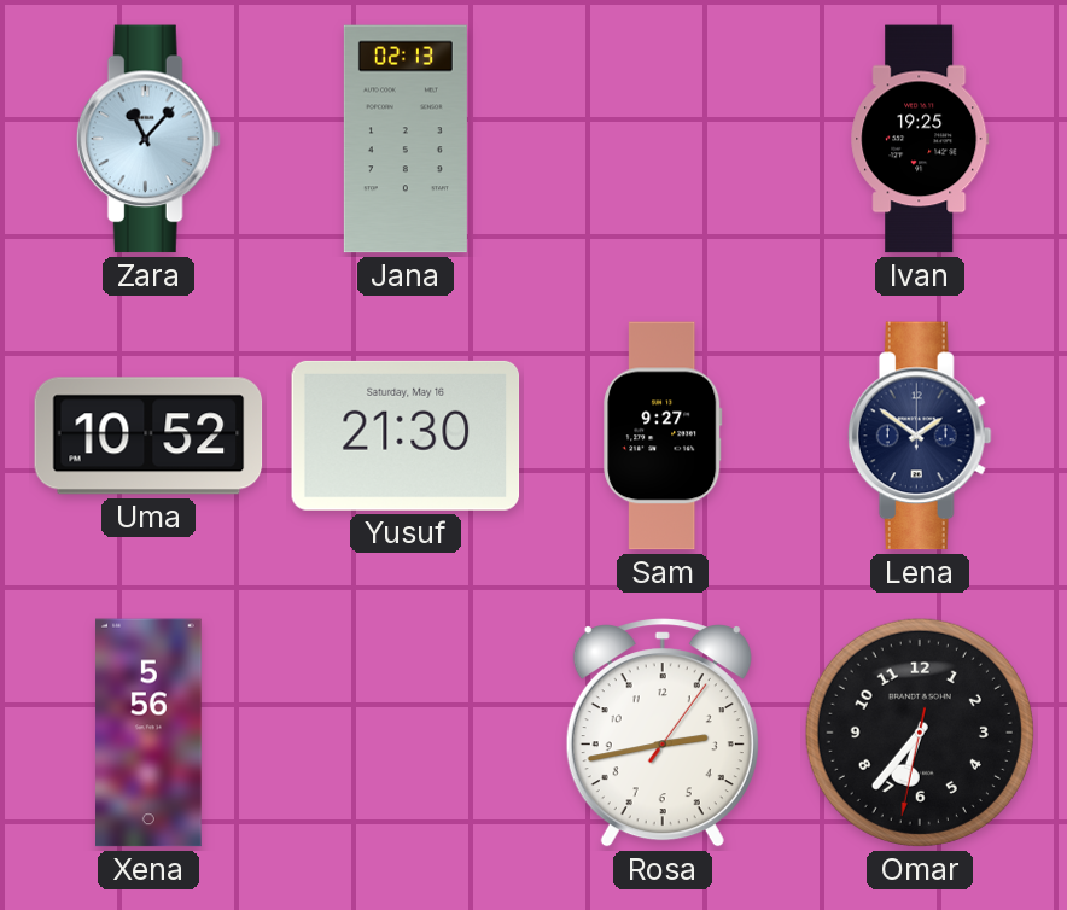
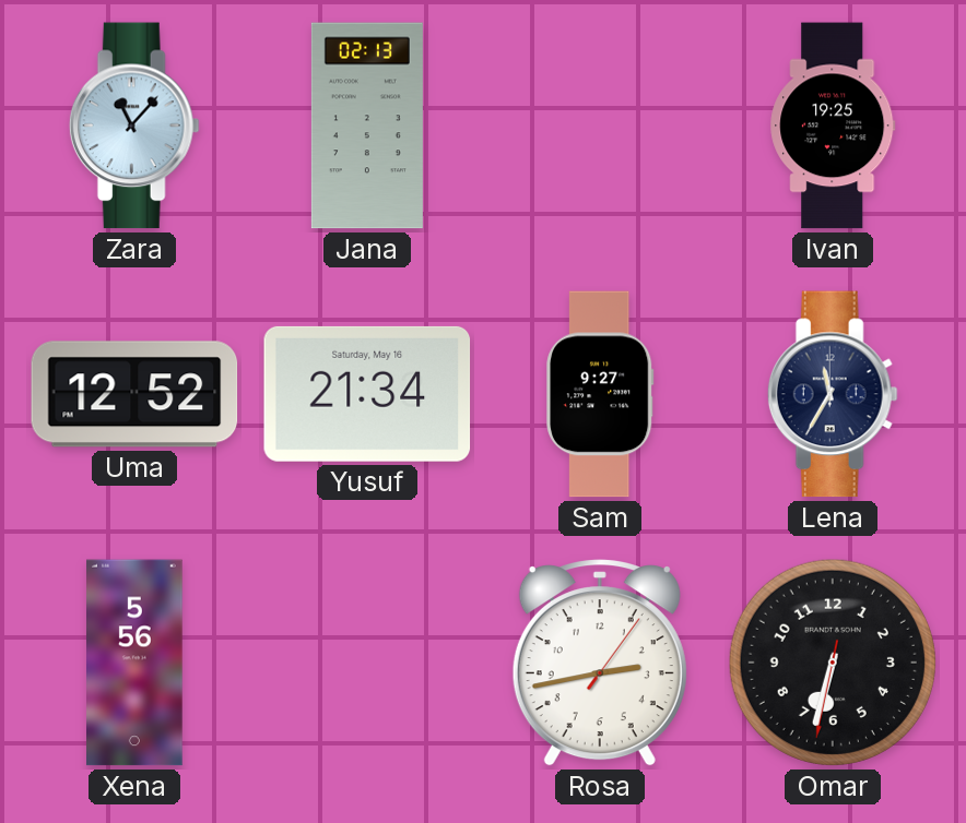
Uma: 10:52 -> 12:52 (134, 394)
Yusuf: 21:30 -> 21:34 (367, 394)
Lena: 1:51 -> 11:35 (833, 394)
Omar: 6:36 -> 6:32 (833, 663)
